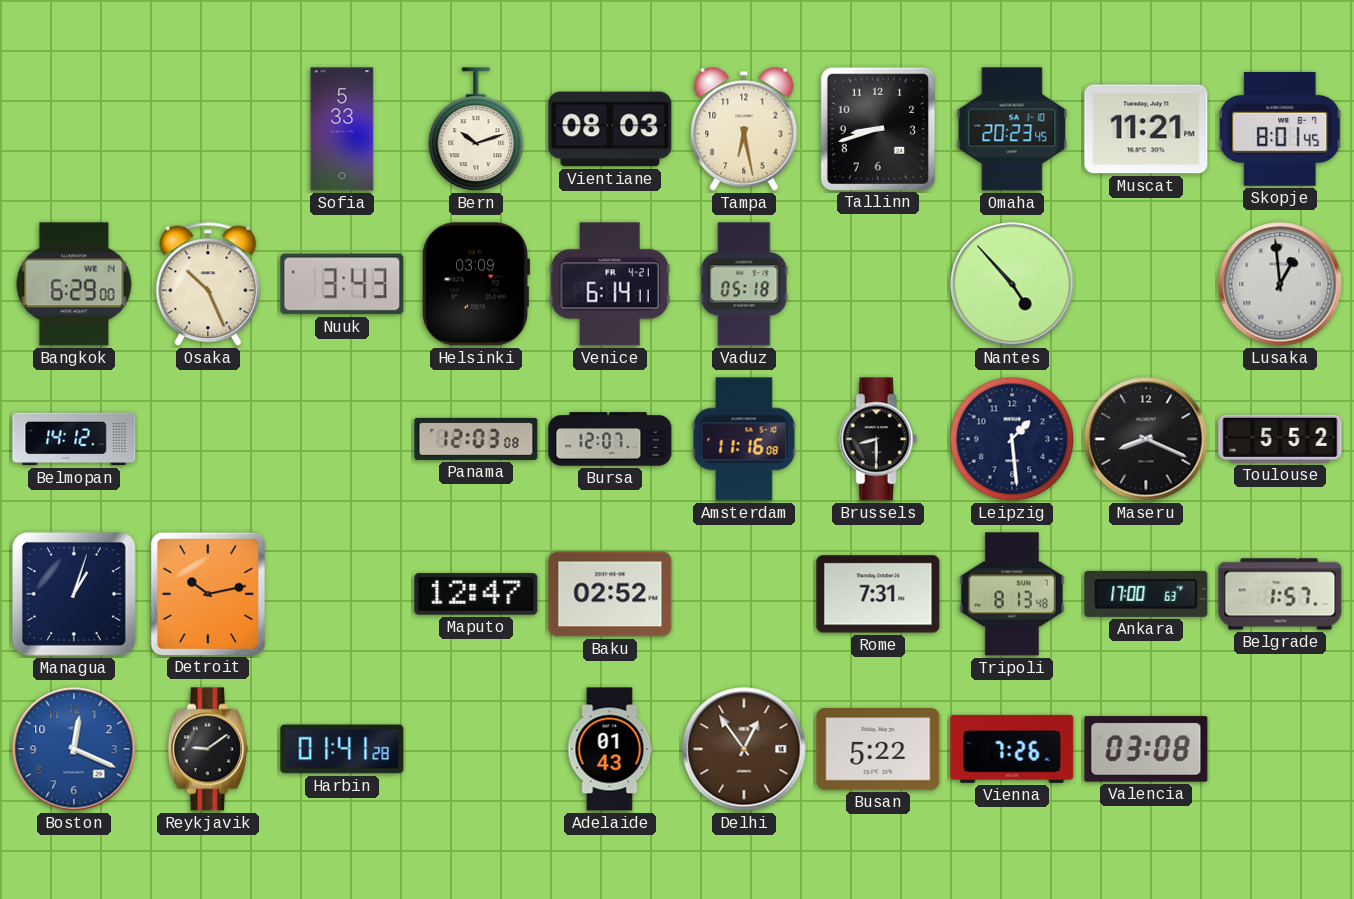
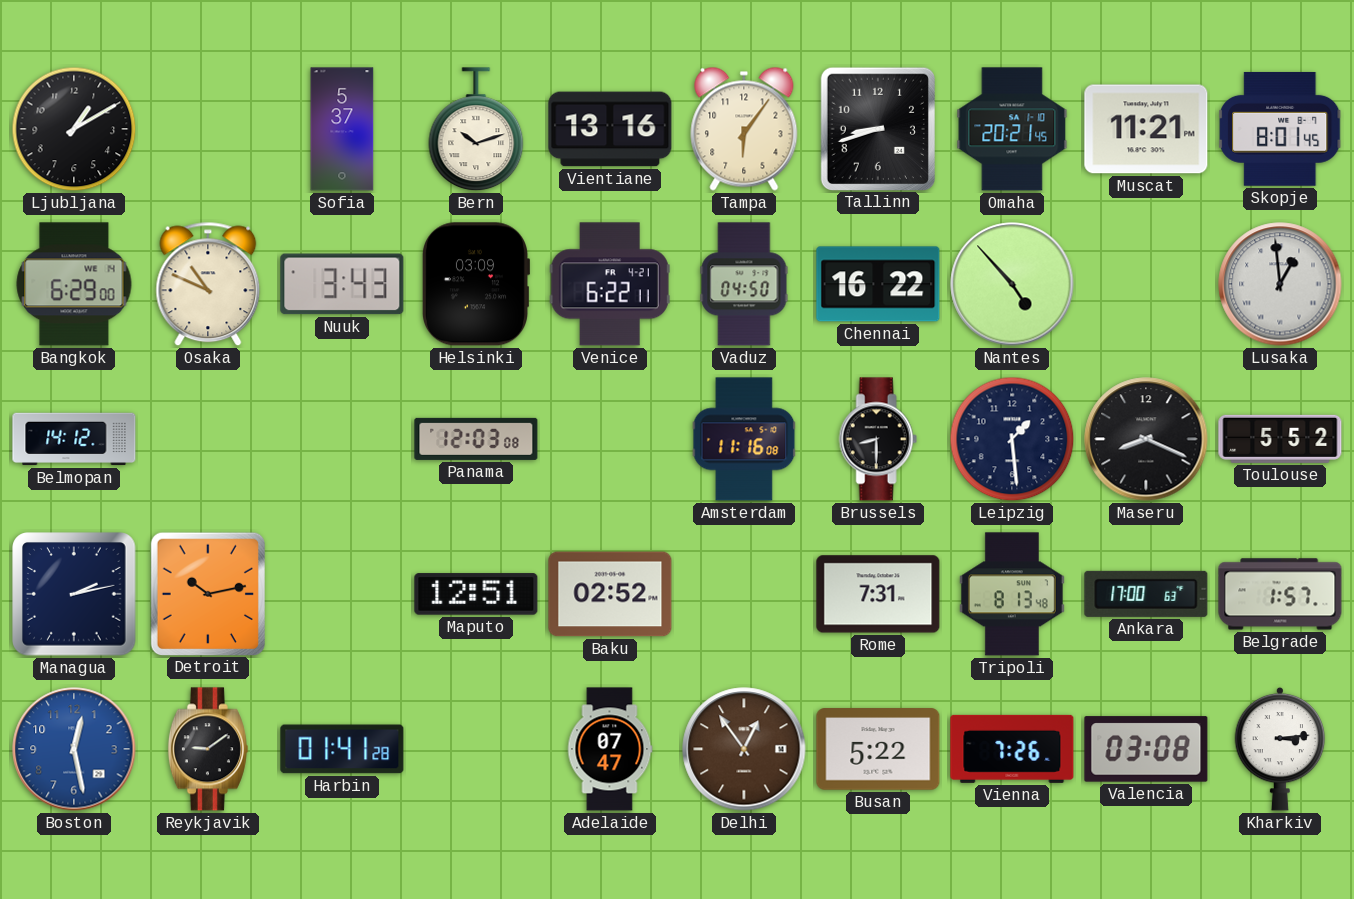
Ljubljana: none -> 1:10 (74, 129)
Sofia: 5:33 -> 5:37 (342, 129)
Vientiane: 08:03 -> 13:16 (610, 129)
Tampa: 6:28 -> 6:06 (744, 129)
Omaha: 20:23 -> 20:21 (1012, 129)
Osaka: 10:26 -> 10:49 (208, 284)
Venice: 6:14 -> 6:22 (610, 284)
Vaduz: 05:18 -> 04:50 (744, 284)
Chennai: none -> 16:22 (878, 284)
Bursa: 12:07 -> none (610, 439)
Managua: 1:03 -> 2:13 (74, 594)
Maputo: 12:47 -> 12:51 (476, 594)
Boston: 12:19 -> 12:28 (74, 749)
Adelaide: 01:43 -> 07:47 (610, 749)
Kharkiv: none -> 3:14 (1280, 749)
